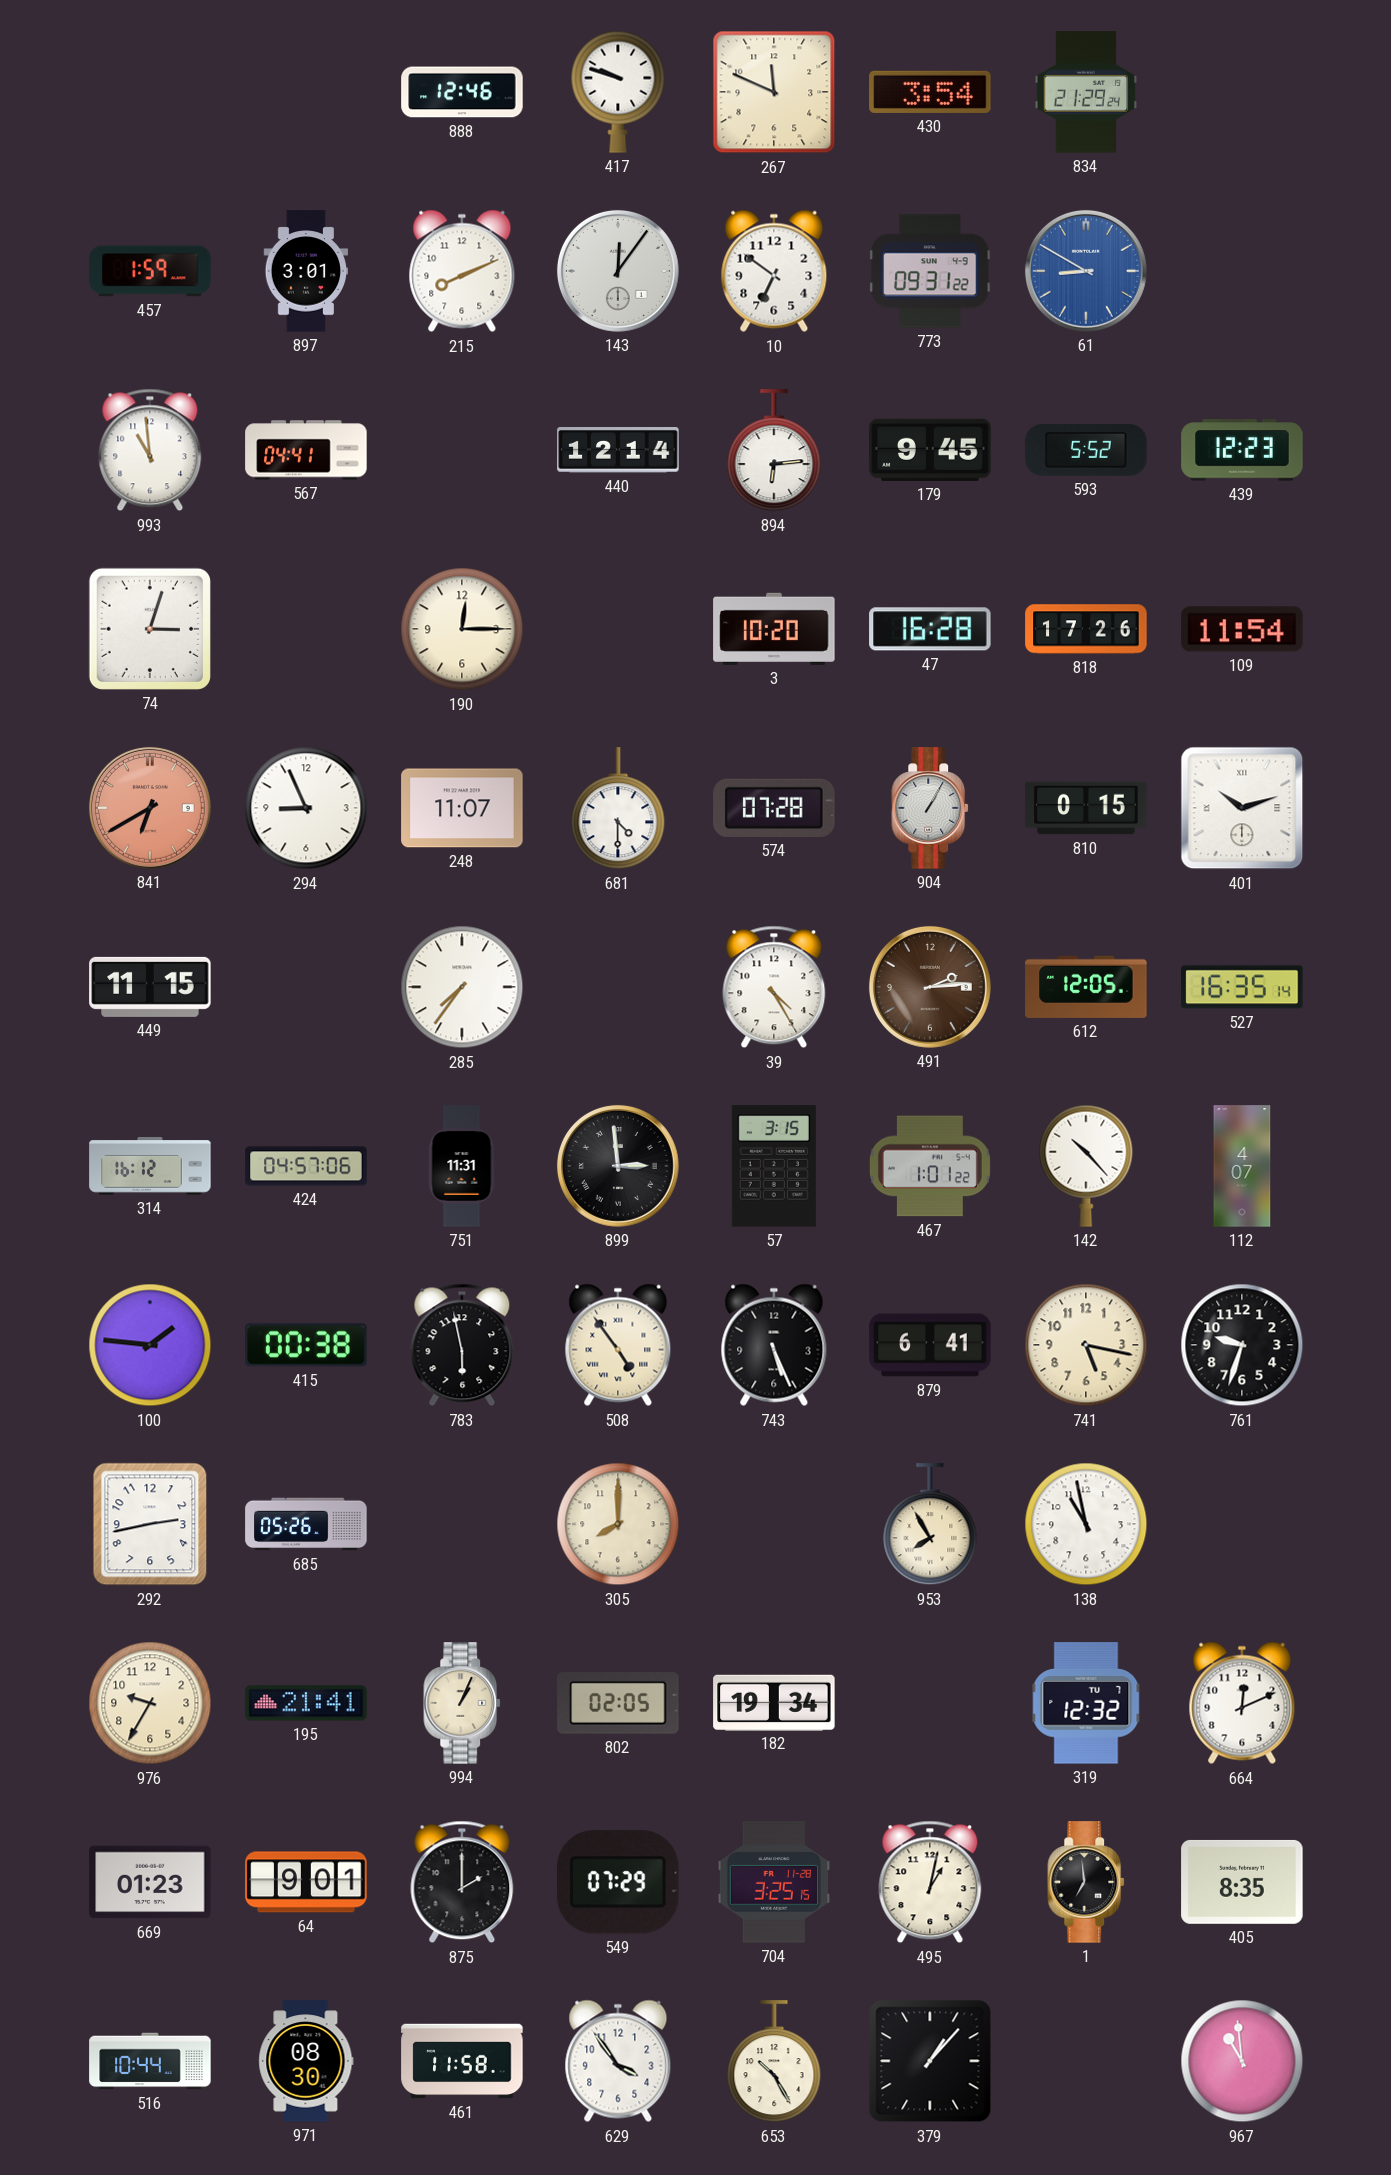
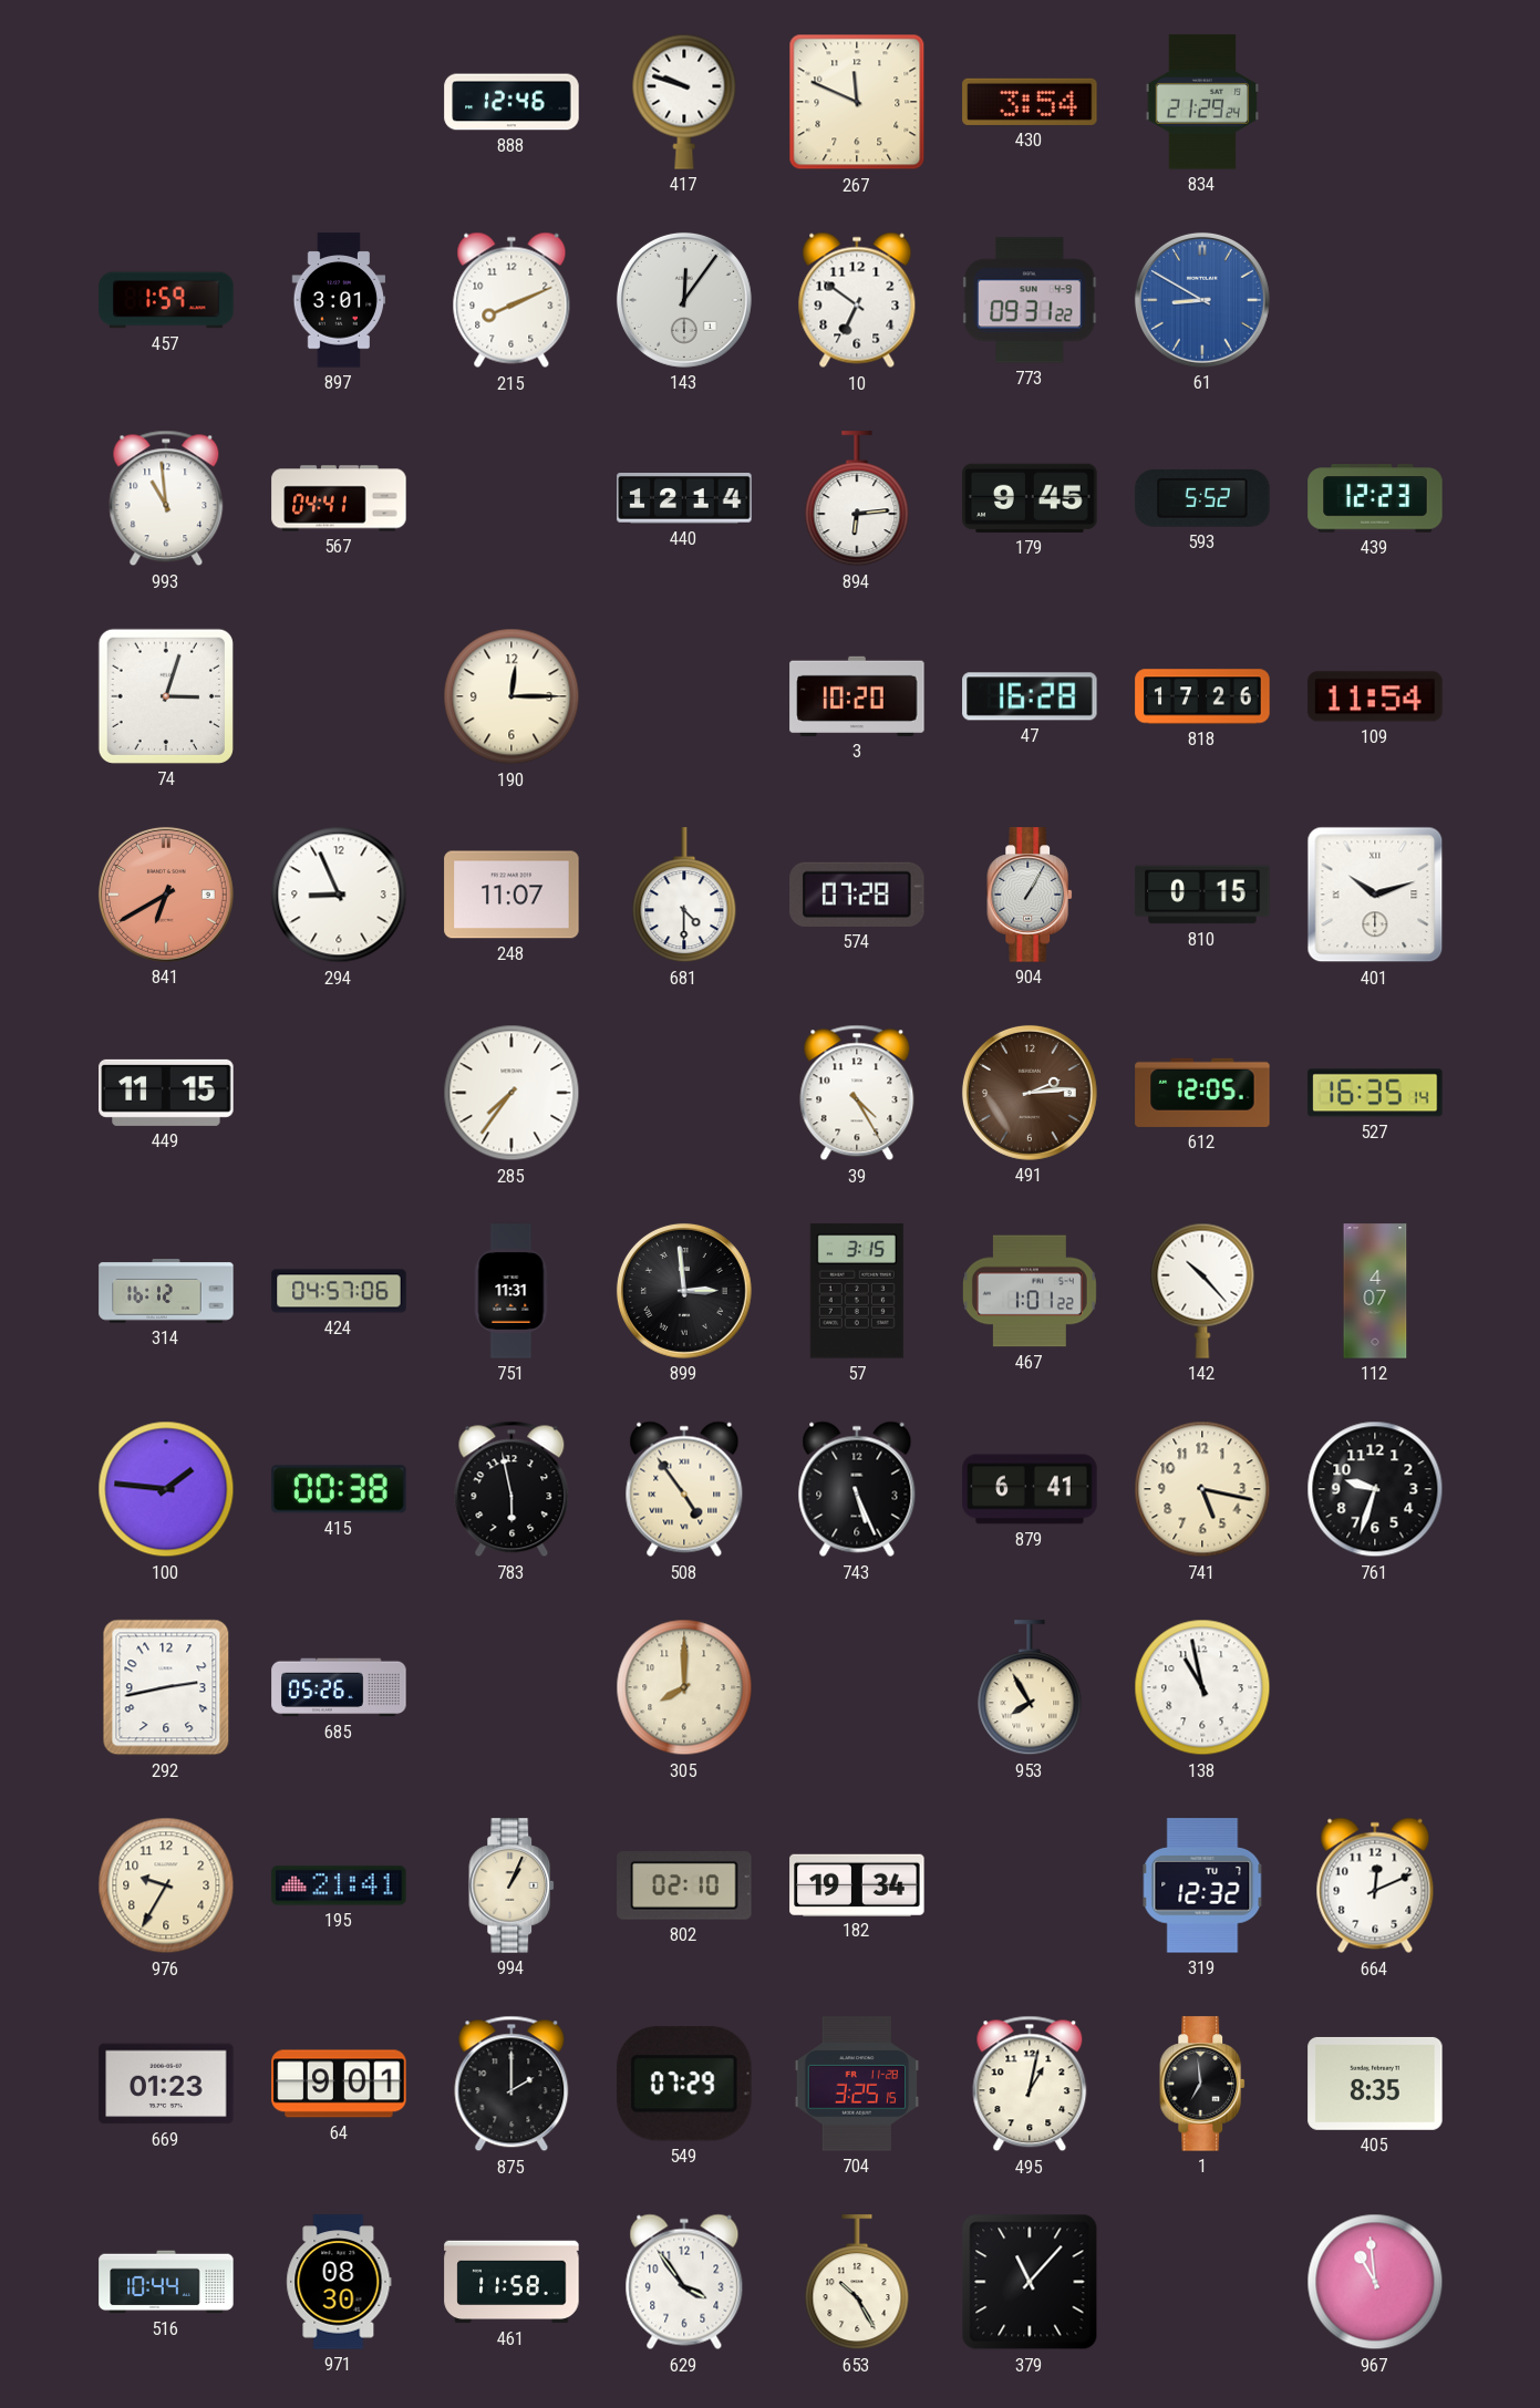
802: 02:05 -> 02:10 (684, 1887)
379: 1:07 -> 11:07 (1030, 2282)
